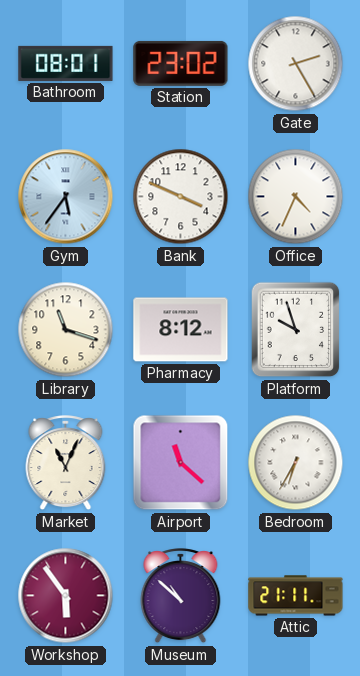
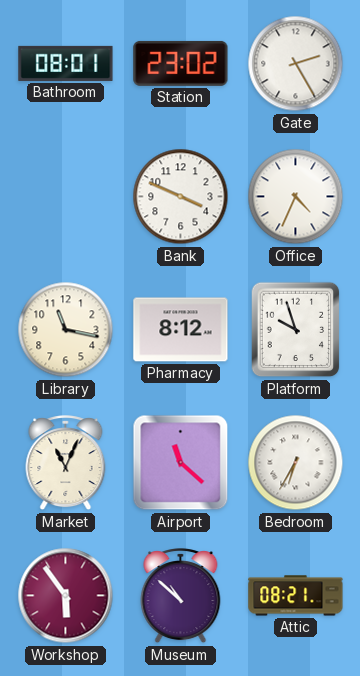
Gym: 5:36 -> none (66, 197)
Library: 11:18 -> 11:17 (66, 330)
Attic: 21:11 -> 08:21 (296, 596)
